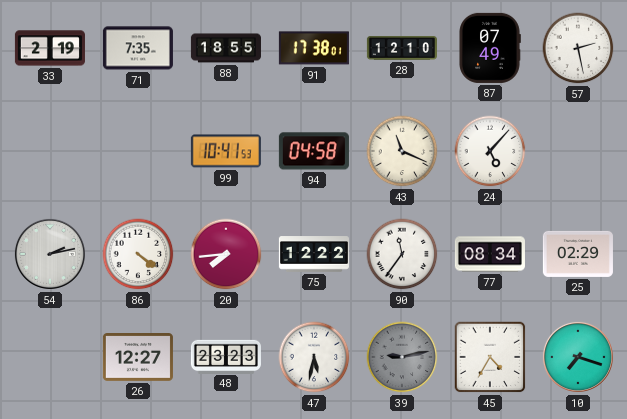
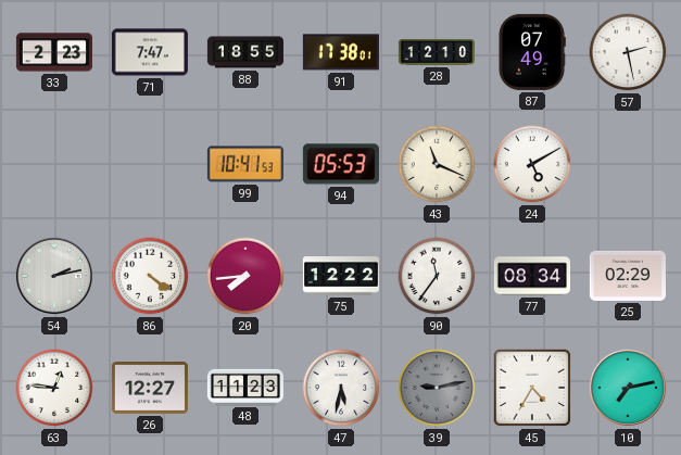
33: 2:19 -> 2:23 (54, 52)
71: 7:35 -> 7:47 (150, 52)
94: 04:58 -> 05:53 (341, 164)
24: 5:07 -> 5:10 (532, 164)
63: none -> 12:46 (54, 388)
48: 23:23 -> 11:23 (245, 387)
10: 7:18 -> 7:13 (628, 388)
